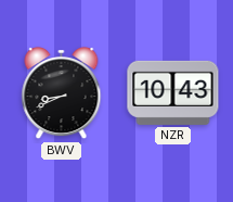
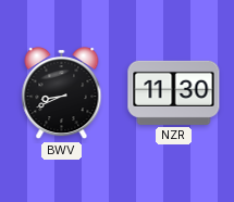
NZR: 10:43 -> 11:30 (174, 92)
